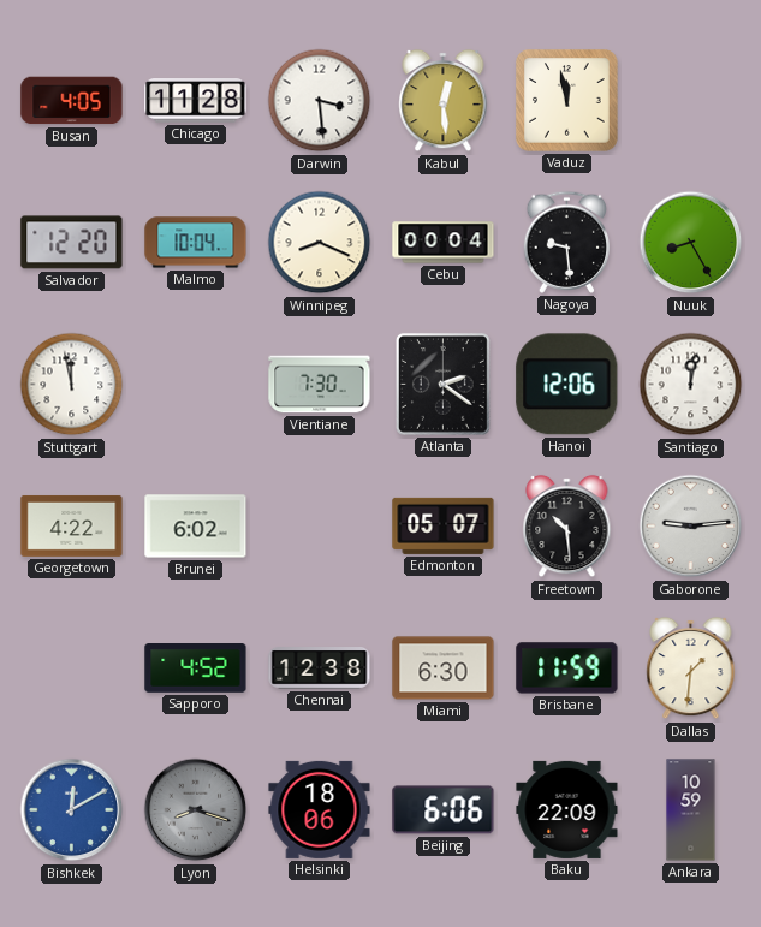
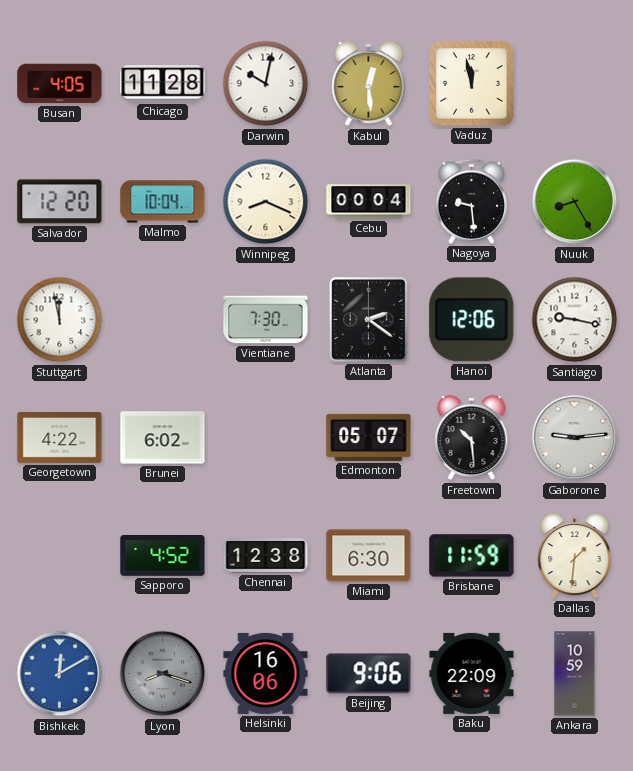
Darwin: 3:29 -> 10:02 (266, 84)
Santiago: 12:02 -> 9:17 (575, 320)
Helsinki: 18:06 -> 16:06 (266, 673)
Beijing: 6:06 -> 9:06 (369, 674)
